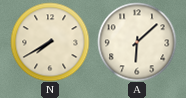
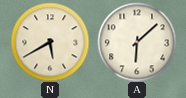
N: 7:40 -> 5:40 (50, 42)
